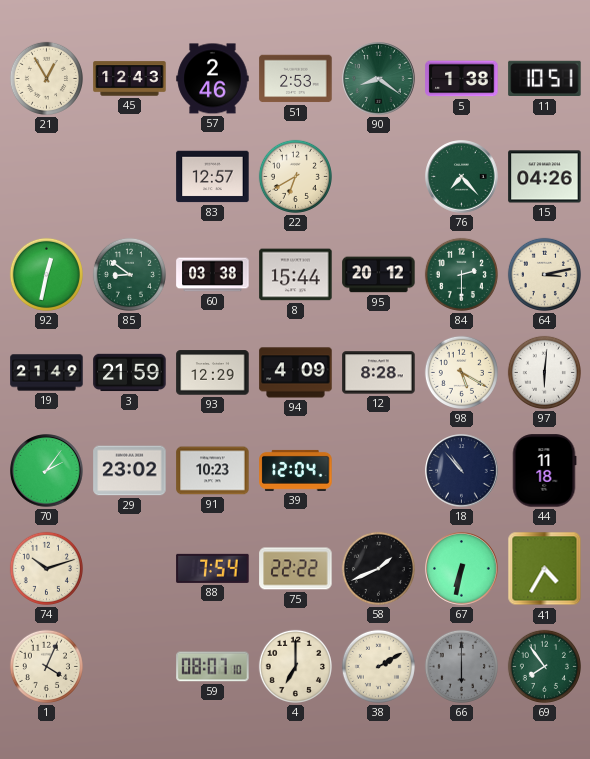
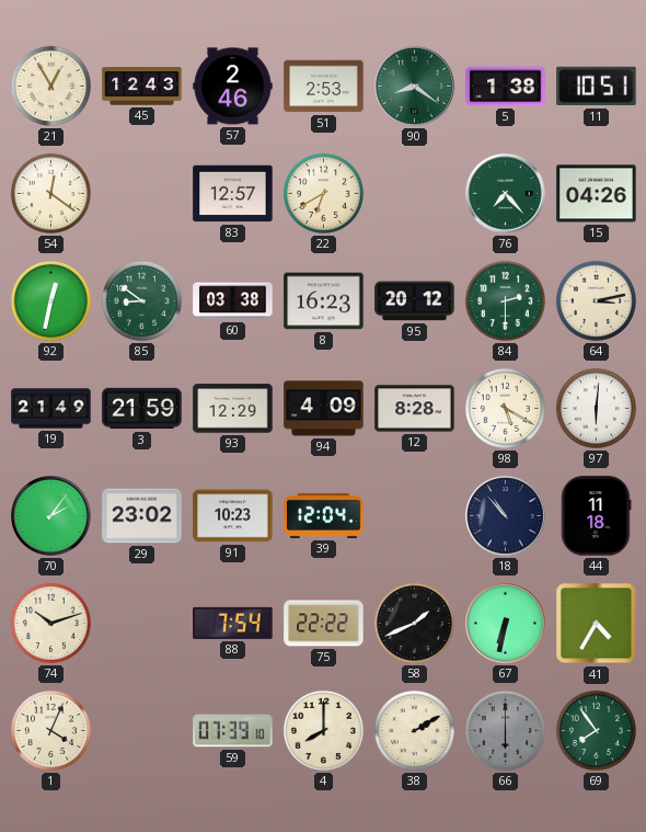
54: none -> 12:21 (50, 193)
8: 15:44 -> 16:23 (324, 301)
59: 08:07 -> 07:39 (233, 731)
4: 7:00 -> 8:00 (323, 730)
